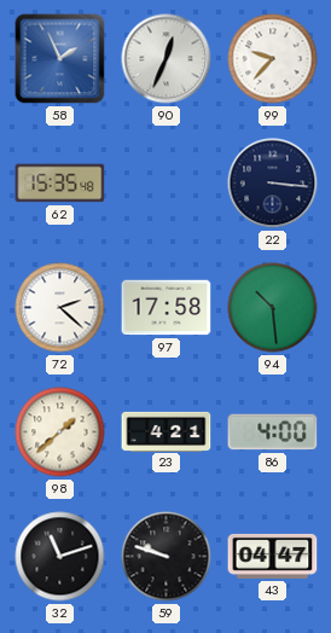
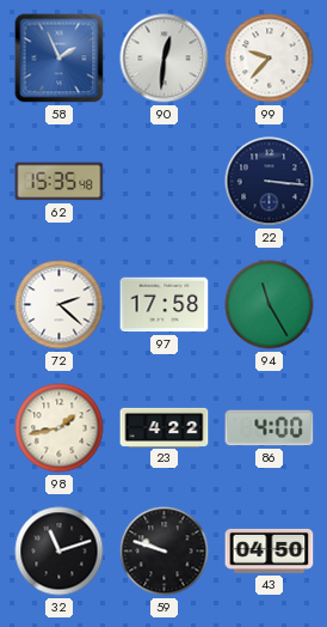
90: 12:34 -> 12:31 (165, 59)
94: 10:29 -> 11:25 (270, 305)
98: 1:38 -> 1:43 (60, 428)
23: 4:21 -> 4:22 (165, 427)
43: 04:47 -> 04:50 (270, 550)
